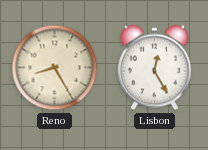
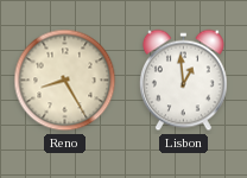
Lisbon: 12:25 -> 12:59 (183, 81)
